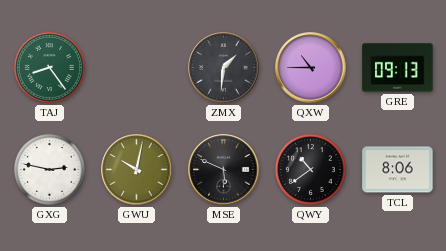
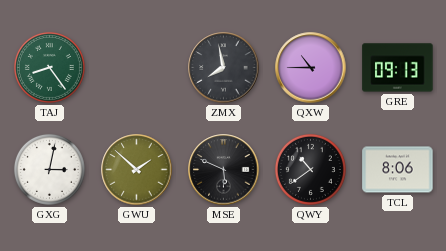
ZMX: 1:31 -> 7:58 (224, 68)
GXG: 2:47 -> 3:02 (49, 169)
GWU: 10:02 -> 1:52 (137, 170)
